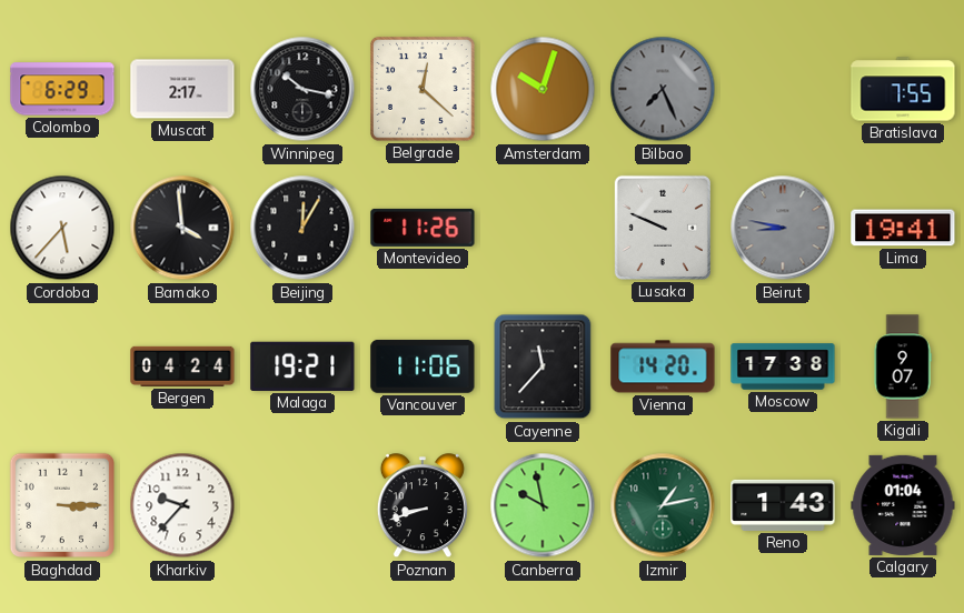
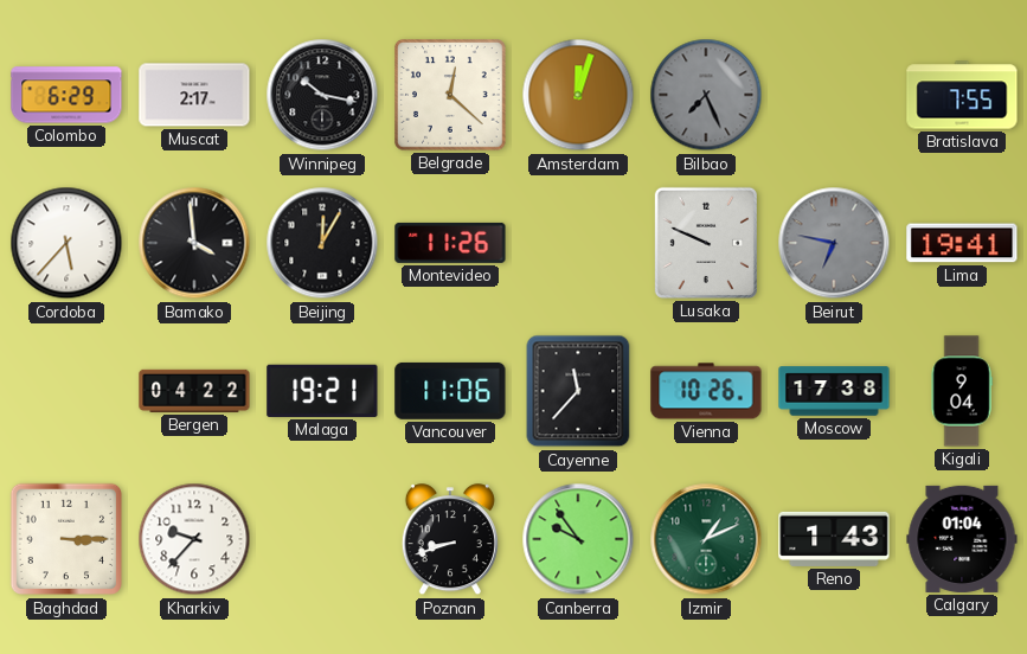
Amsterdam: 10:03 -> 12:03 (578, 95)
Beirut: 8:47 -> 6:47 (834, 243)
Bergen: 04:24 -> 04:22 (194, 391)
Vienna: 14:20 -> 10:26 (706, 391)
Kigali: 9:07 -> 9:04 (962, 391)
Canberra: 9:58 -> 9:54 (578, 539)
Izmir: 1:13 -> 1:11 (706, 539)
